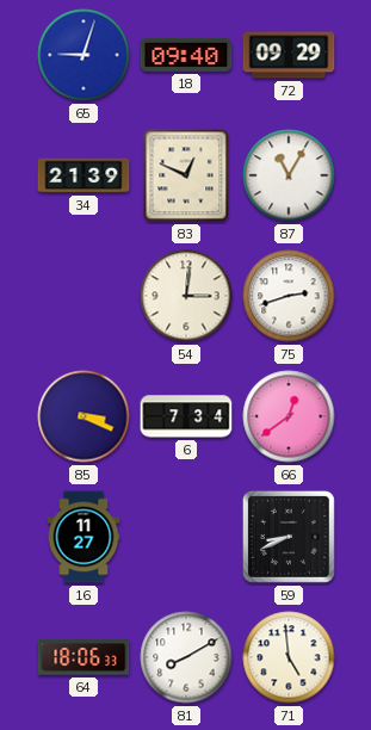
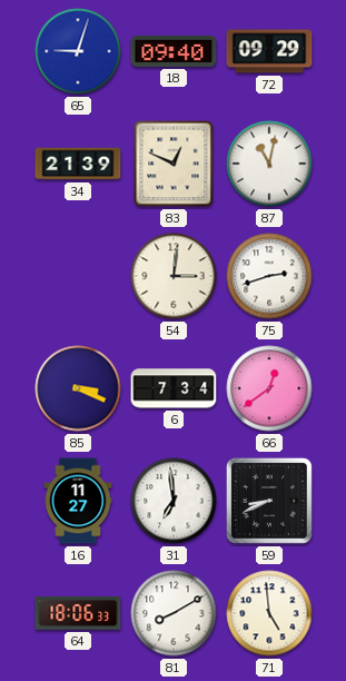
87: 11:05 -> 11:02 (269, 164)
31: none -> 6:59 (174, 501)
